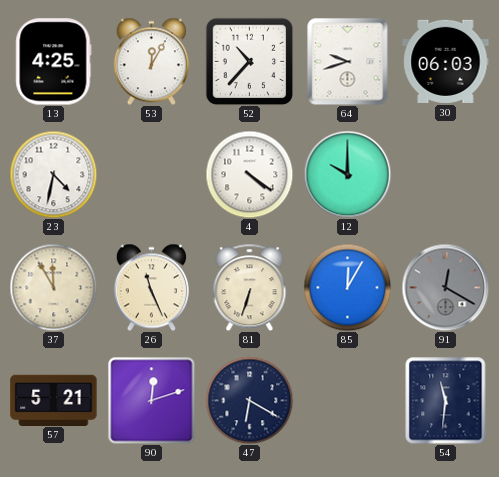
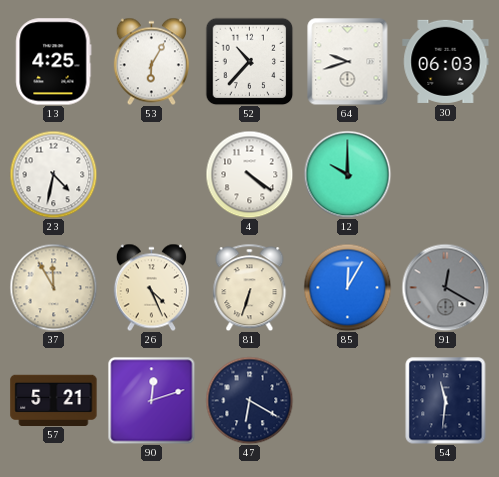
53: 12:05 -> 6:05 (151, 61)
26: 11:26 -> 4:26 (151, 287)
